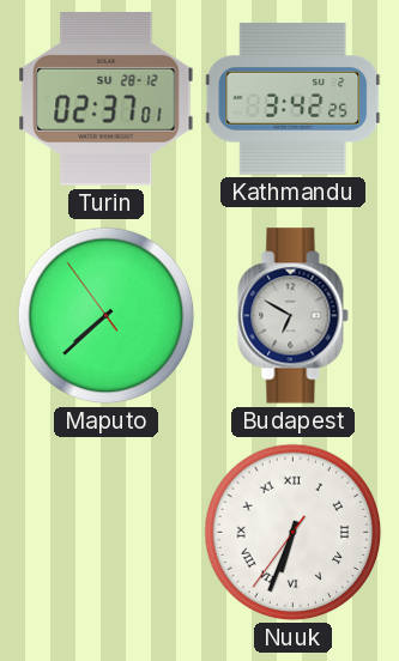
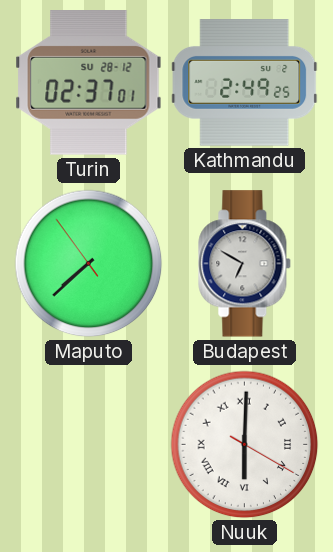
Kathmandu: 3:42 -> 2:49 (245, 83)
Nuuk: 6:33 -> 6:00 (245, 445)
